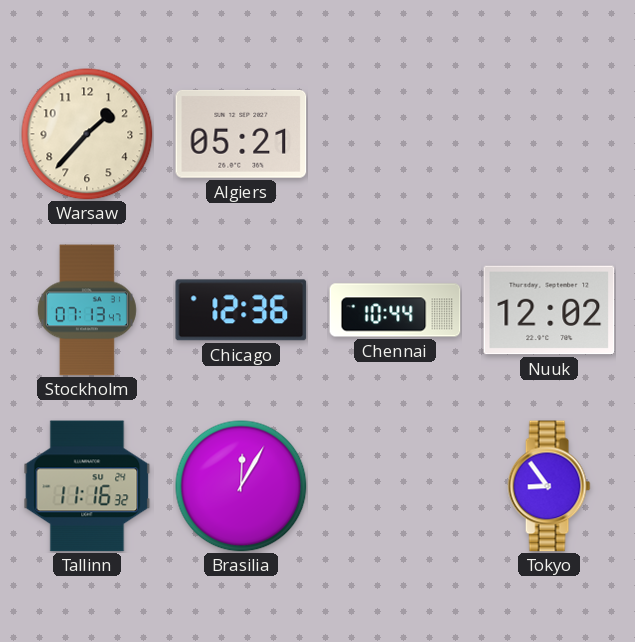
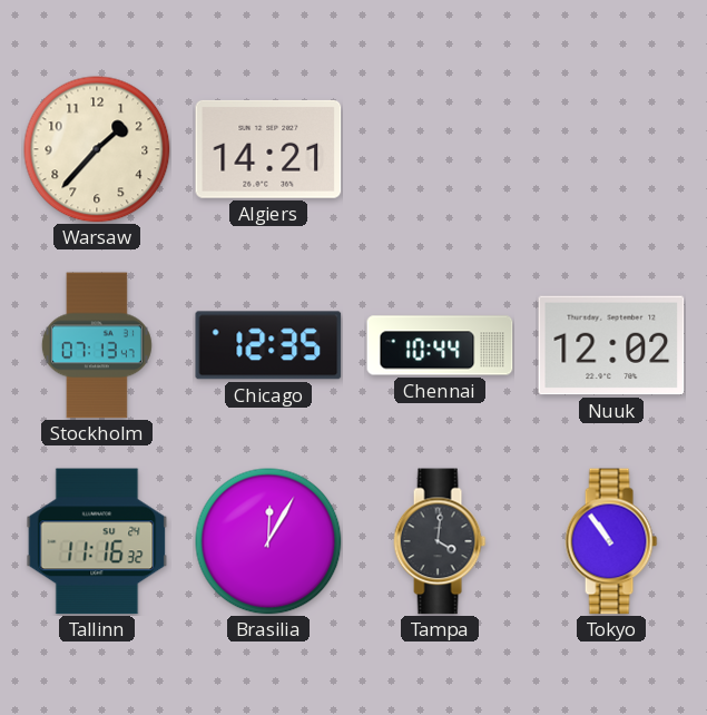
Algiers: 05:21 -> 14:21 (268, 149)
Chicago: 12:36 -> 12:35 (268, 345)
Tampa: none -> 4:01 (440, 541)
Tokyo: 8:54 -> 10:54 (611, 541)
